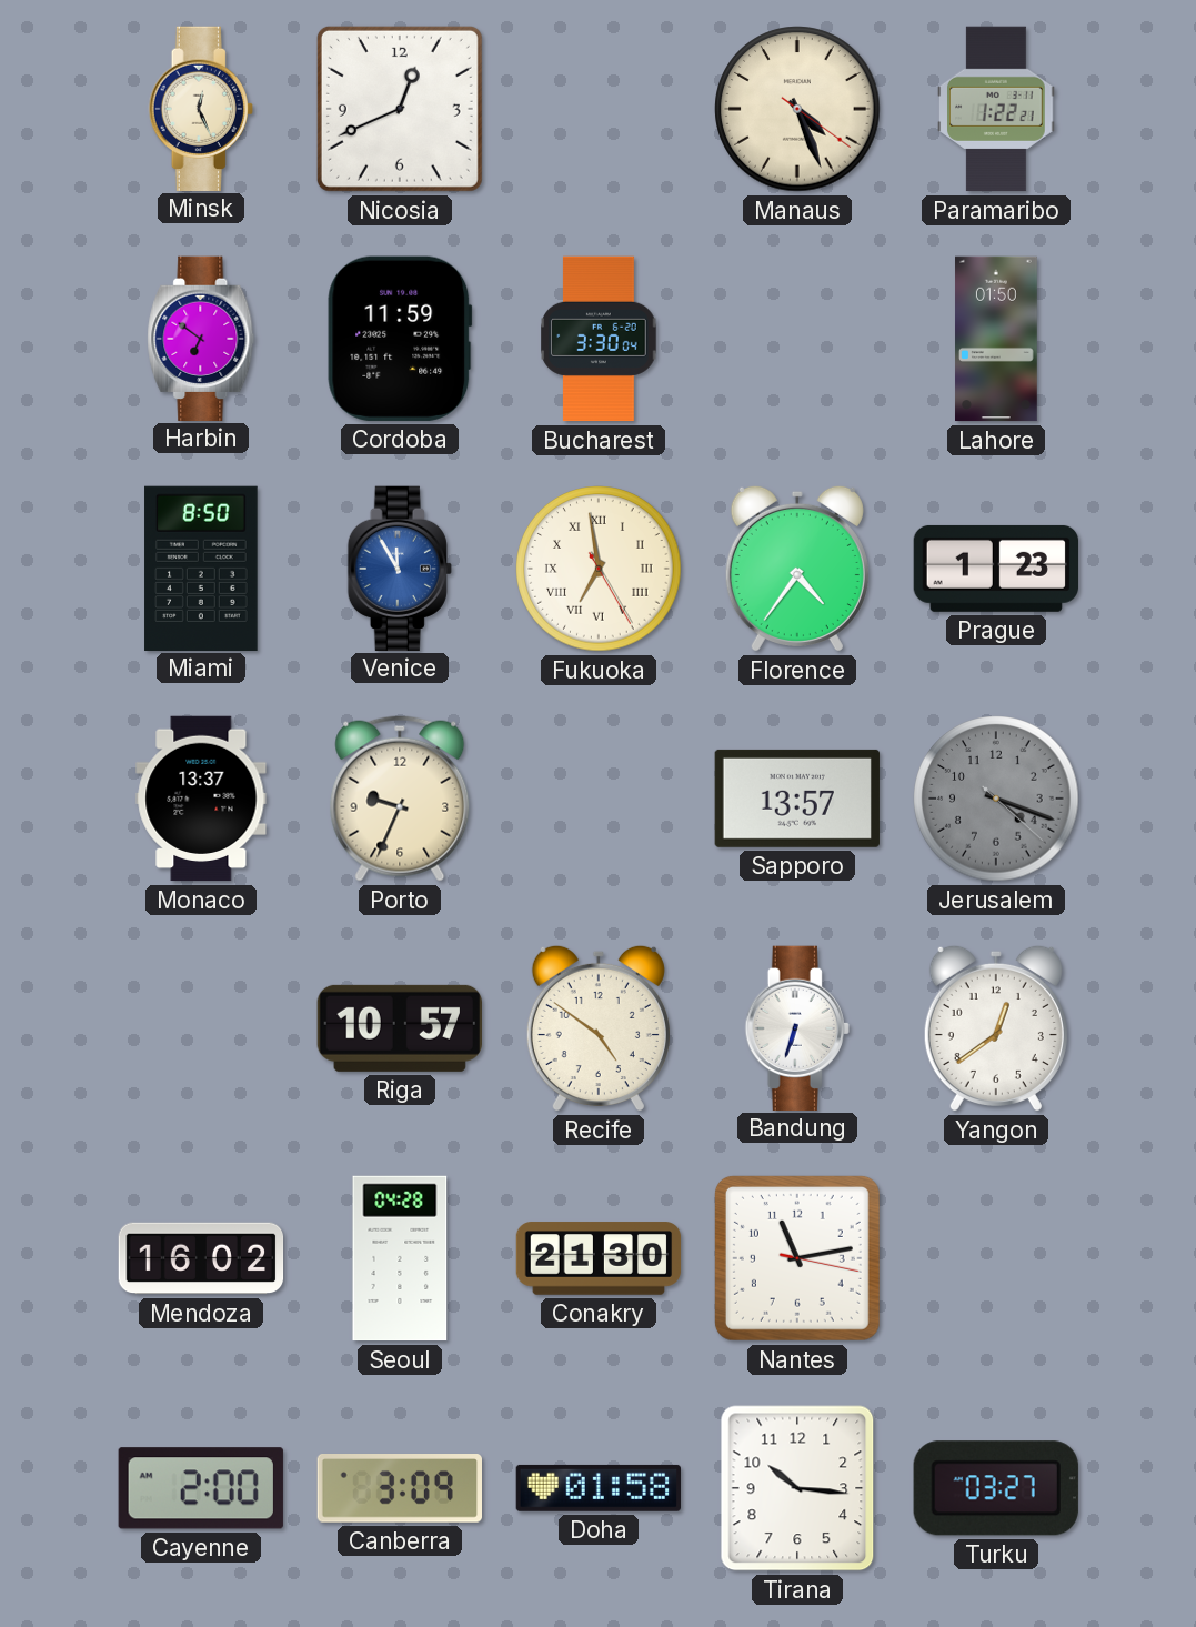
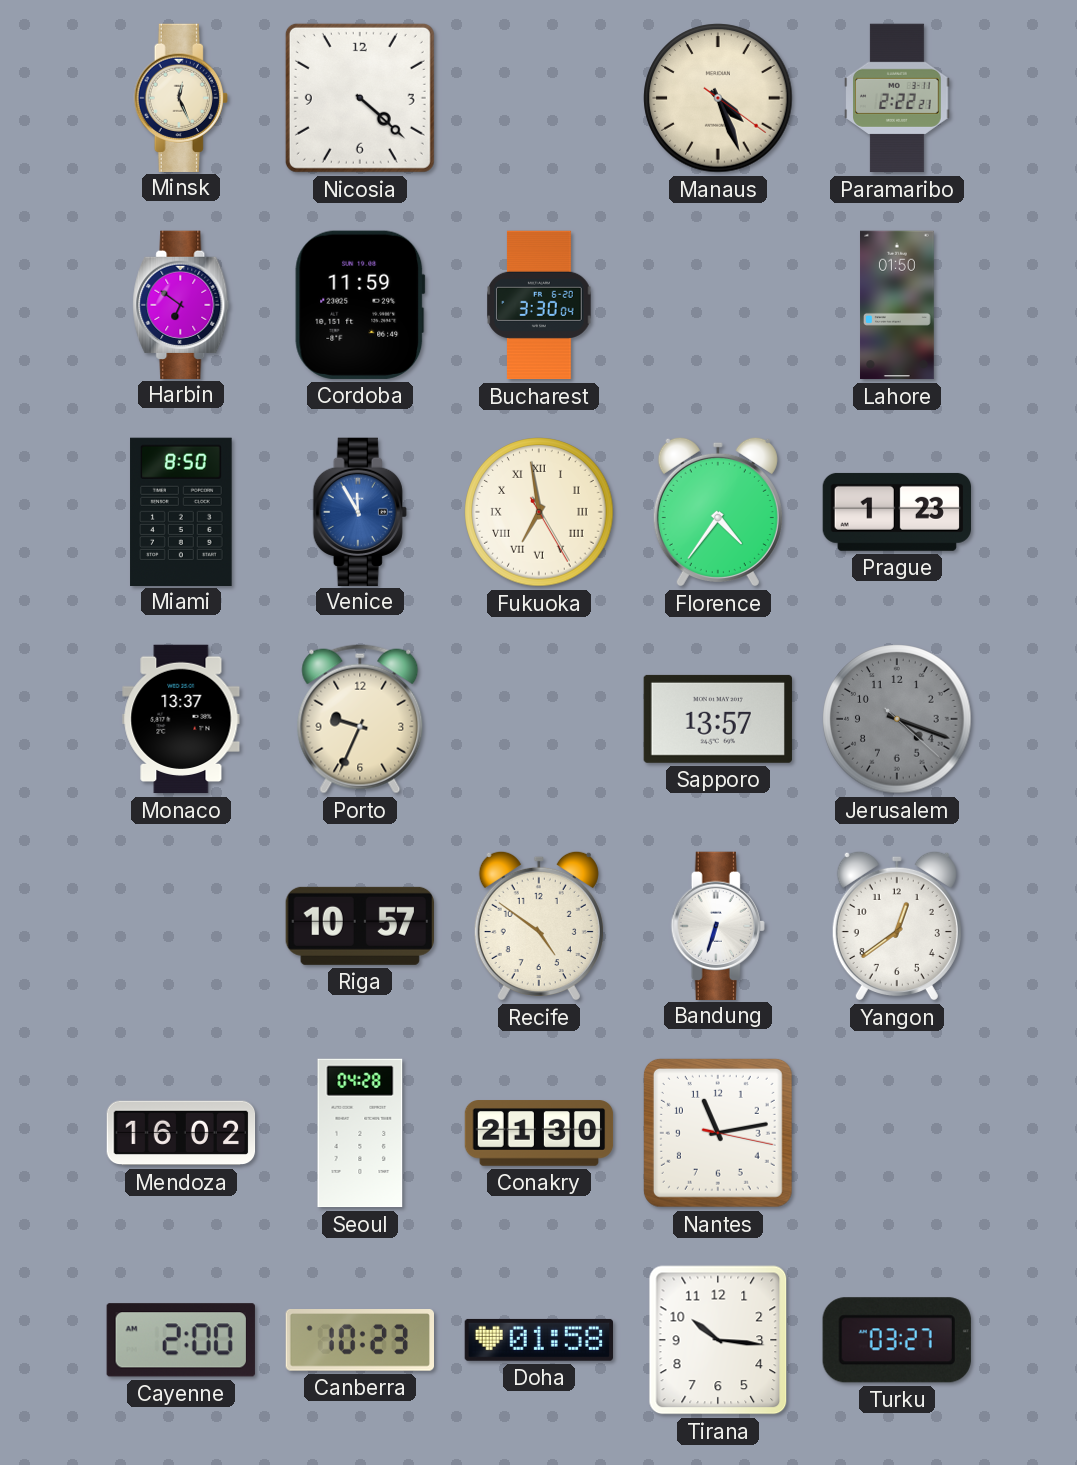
Nicosia: 12:41 -> 4:22 (360, 98)
Paramaribo: 1:22 -> 2:22 (897, 98)
Canberra: 3:09 -> 10:23 (359, 1341)
